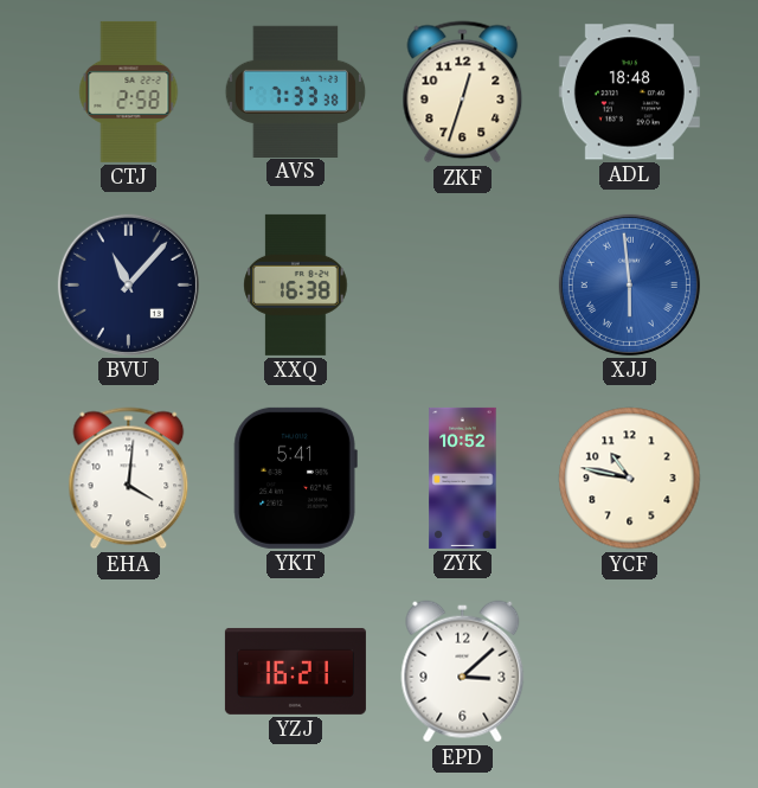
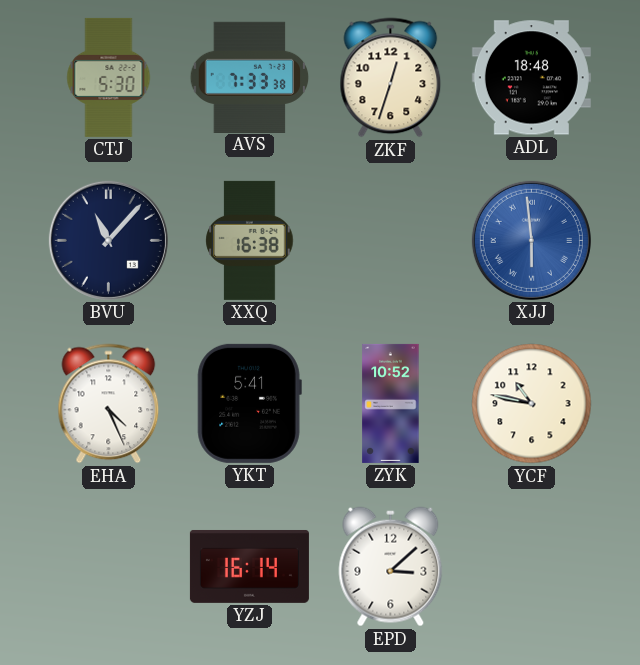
CTJ: 2:58 -> 5:30 (109, 77)
EHA: 4:01 -> 4:26 (109, 404)
YZJ: 16:21 -> 16:14 (249, 566)
